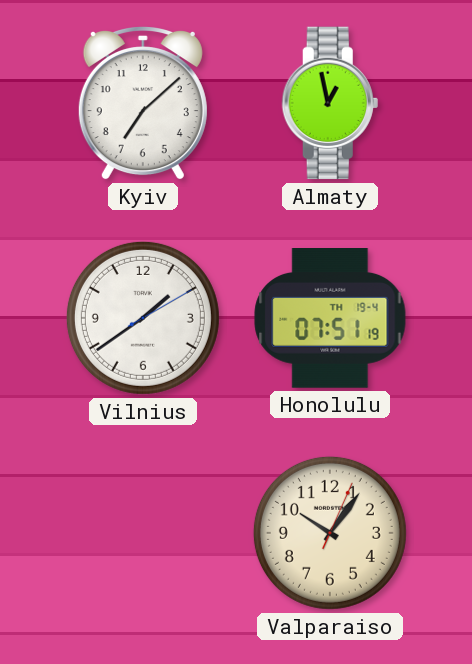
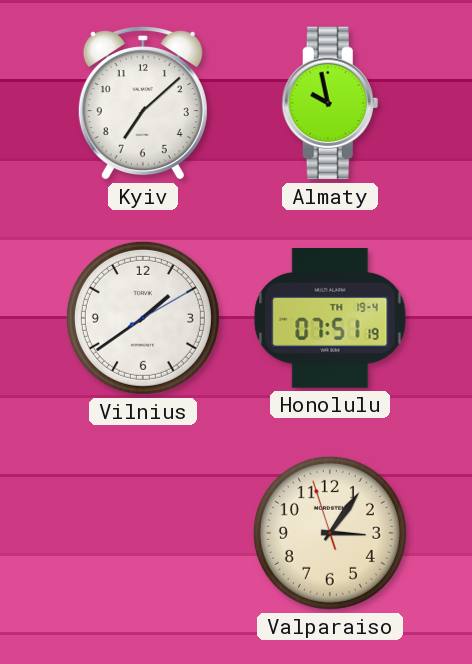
Almaty: 12:58 -> 9:58 (330, 103)
Valparaiso: 10:06 -> 3:05 (330, 533)
